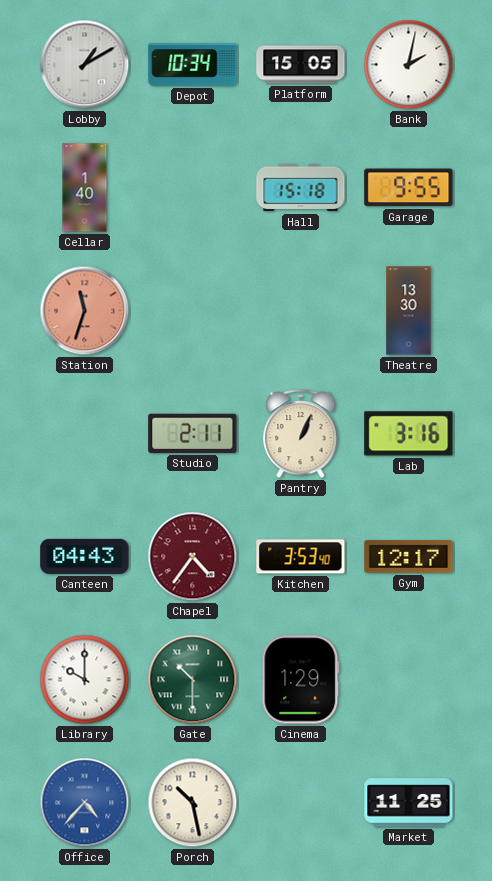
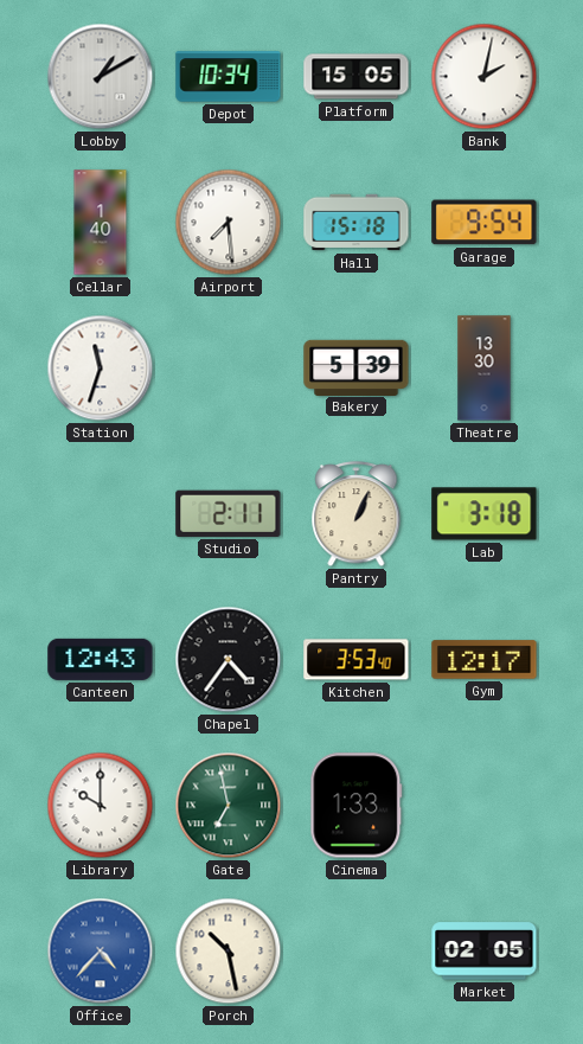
Airport: none -> 7:29 (229, 223)
Garage: 9:55 -> 9:54 (485, 223)
Station dial: salmon -> white (101, 369)
Bakery: none -> 5:39 (357, 367)
Lab: 3:16 -> 3:18 (485, 514)
Canteen: 04:43 -> 12:43 (101, 659)
Chapel dial: burgundy -> black (229, 660)
Gate: 10:30 -> 6:58 (229, 806)
Cinema: 1:29 -> 1:33 (357, 806)
Market: 11:25 -> 02:05 (485, 952)
